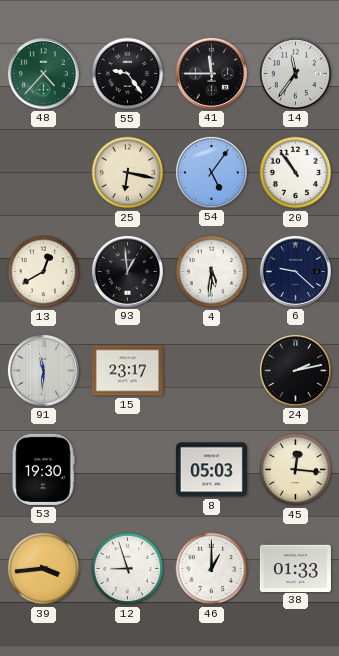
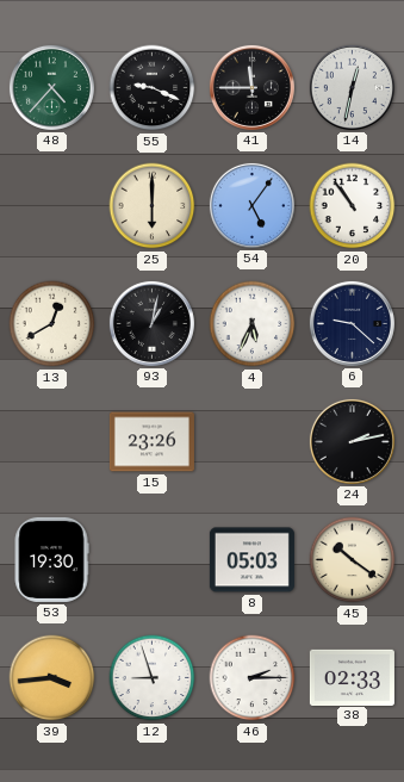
55: 9:24 -> 9:19 (153, 88)
14: 11:36 -> 12:32 (352, 87)
25: 6:17 -> 6:00 (153, 206)
93: 12:59 -> 1:02 (151, 323)
4: 5:31 -> 5:34 (253, 324)
91: 11:31 -> none (43, 370)
15: 23:17 -> 23:26 (151, 442)
45: 12:16 -> 10:21 (353, 560)
46: 1:00 -> 2:15 (253, 678)
38: 01:33 -> 02:33 (352, 677)
